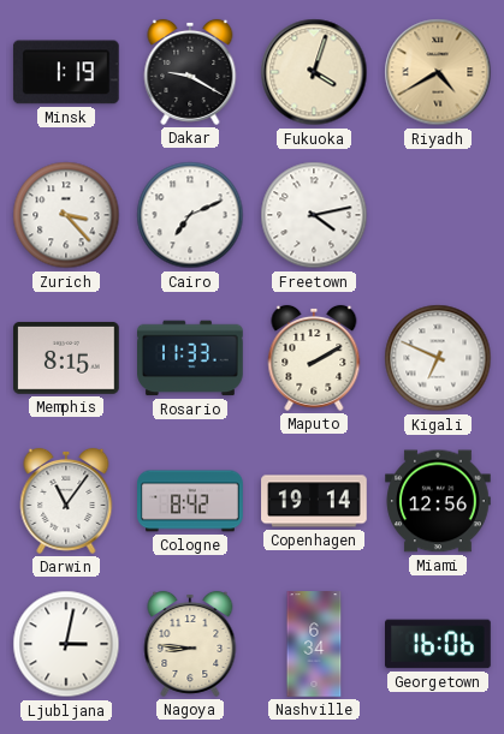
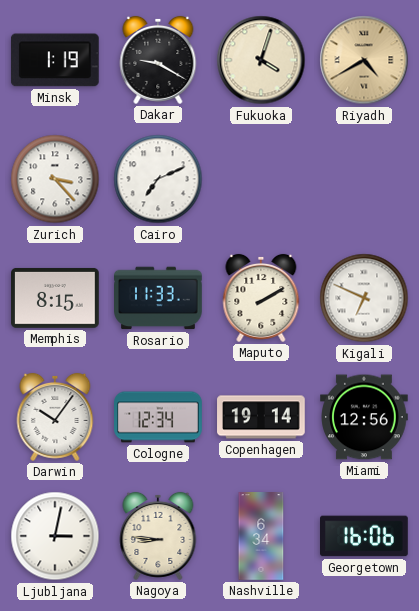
Freetown: 4:13 -> none (314, 215)
Darwin: 11:06 -> 10:06 (55, 417)
Cologne: 8:42 -> 12:34 (158, 417)
